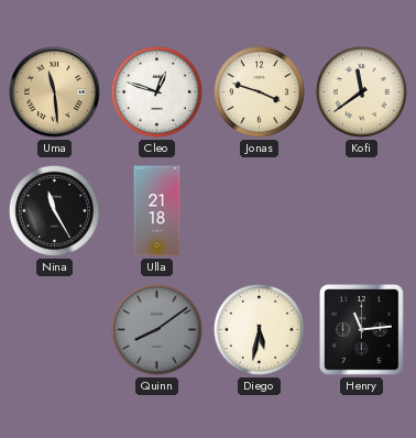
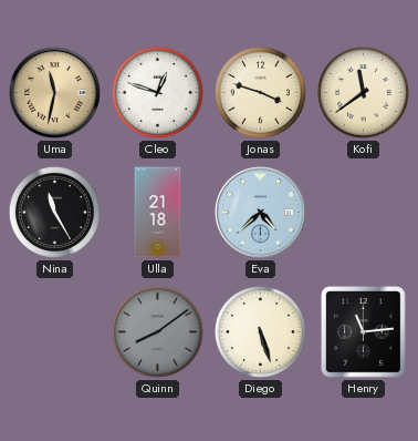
Uma: 11:29 -> 11:32 (55, 93)
Eva: none -> 4:38 (261, 213)
Diego: 5:32 -> 5:27 (260, 331)
